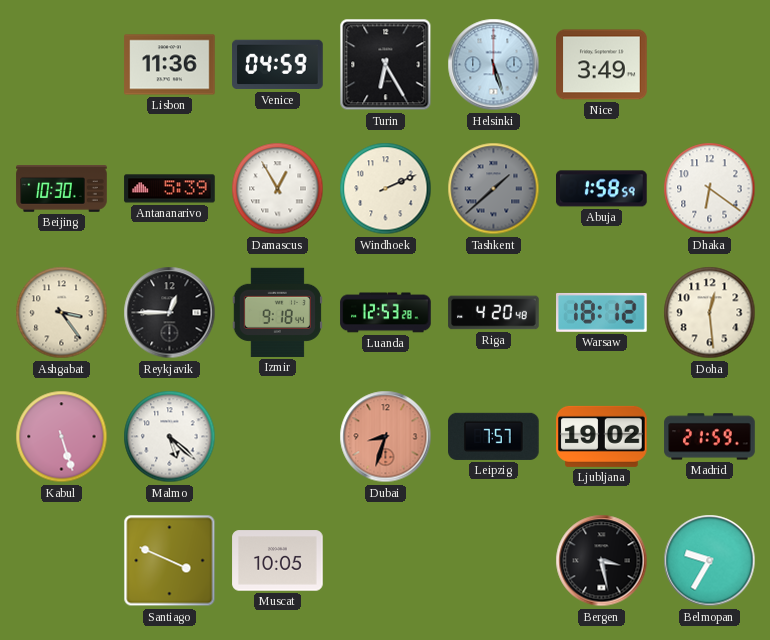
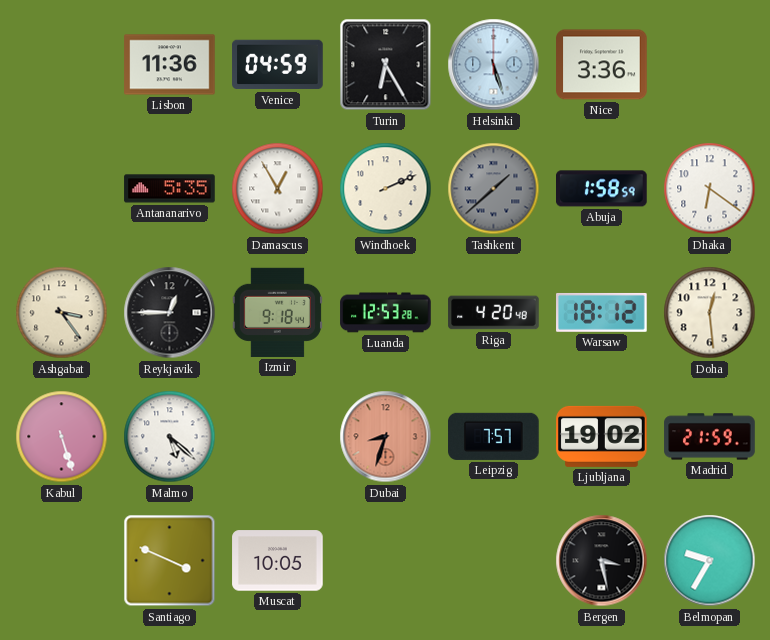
Nice: 3:49 -> 3:36 (602, 65)
Beijing: 10:30 -> none (62, 189)
Antananarivo: 5:39 -> 5:35 (170, 189)
